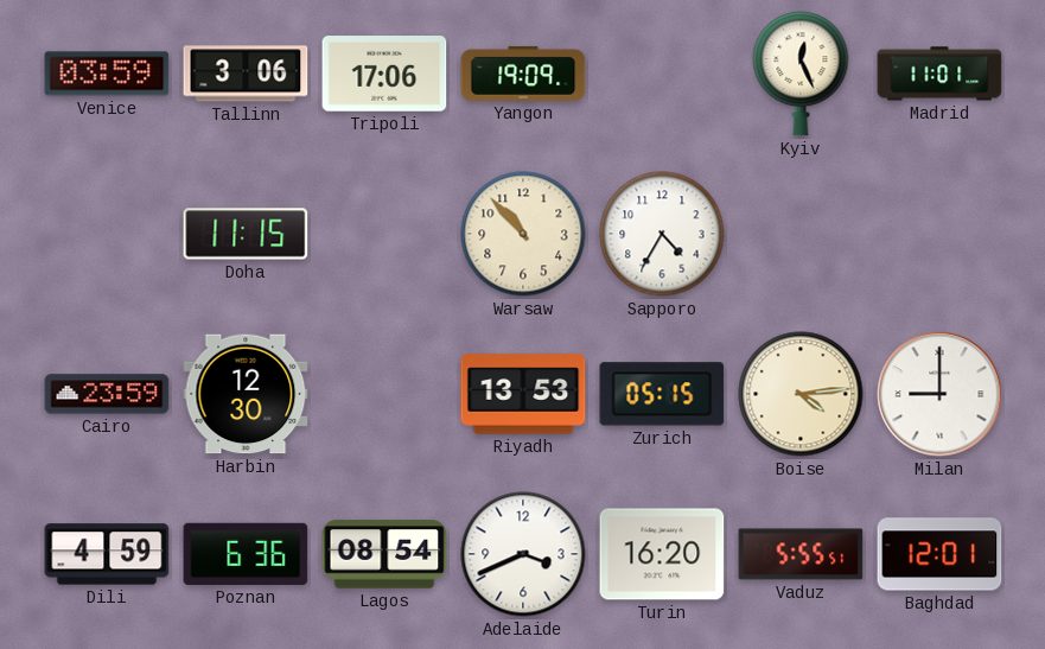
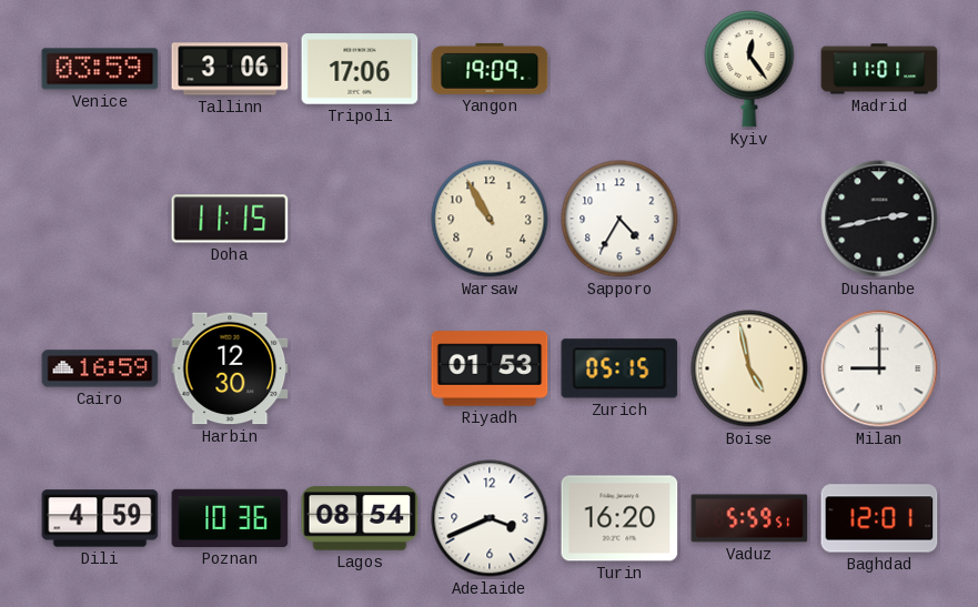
Kyiv: 12:26 -> 12:24 (749, 69)
Warsaw: 10:53 -> 10:55 (490, 219)
Dushanbe: none -> 2:43 (879, 219)
Cairo: 23:59 -> 16:59 (100, 368)
Riyadh: 13:53 -> 01:53 (490, 368)
Boise: 4:14 -> 4:58 (749, 368)
Poznan: 6:36 -> 10:36 (230, 518)
Vaduz: 5:55 -> 5:59 (749, 518)
